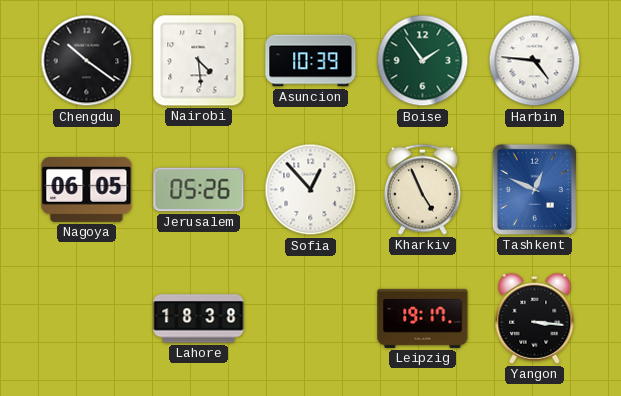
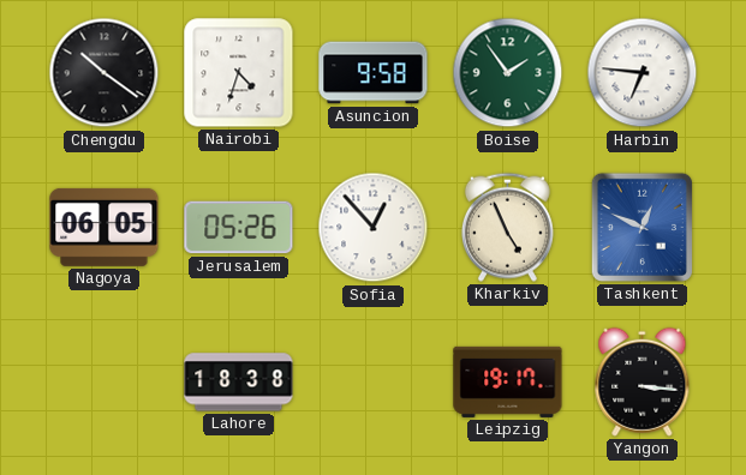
Nairobi: 4:29 -> 4:33 (239, 73)
Asuncion: 10:39 -> 9:58 (374, 73)
Harbin: 4:46 -> 6:46 (643, 73)
